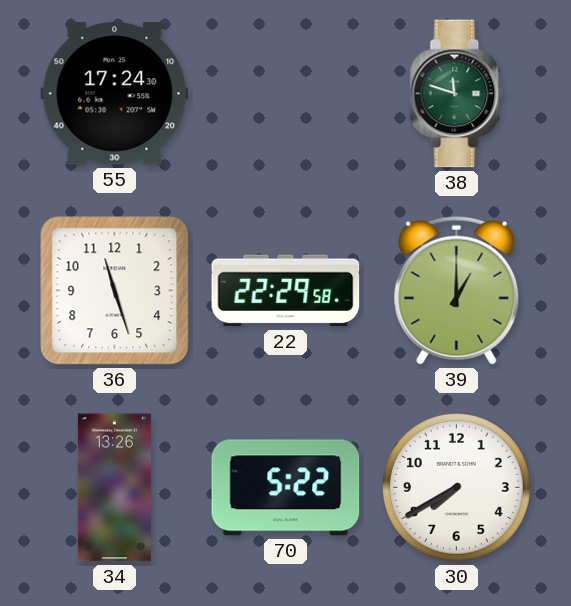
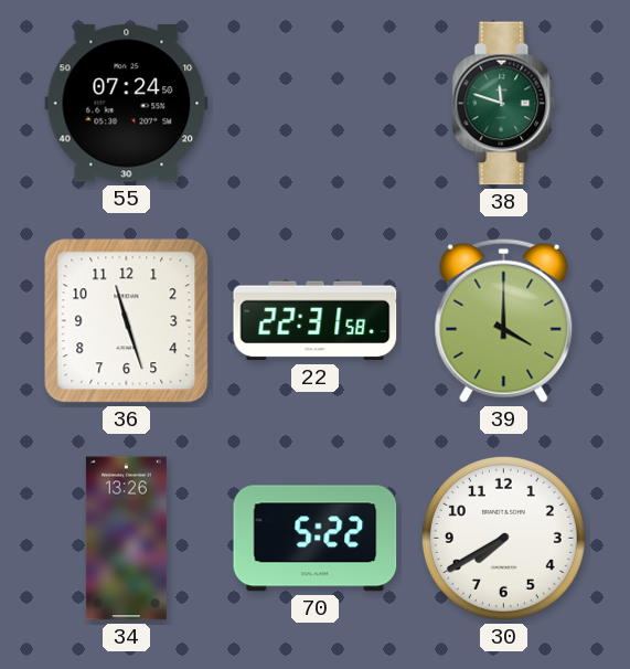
55: 17:24 -> 07:24 (127, 104)
22: 22:29 -> 22:31 (316, 321)
39: 1:00 -> 4:00 (504, 320)
